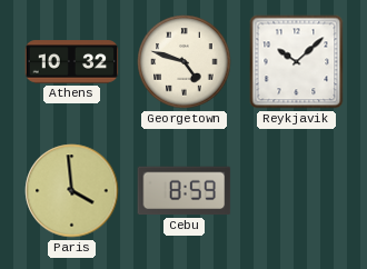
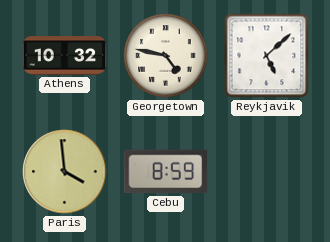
Georgetown: 4:48 -> 4:47 (166, 56)
Reykjavik: 10:08 -> 5:08 (267, 56)
